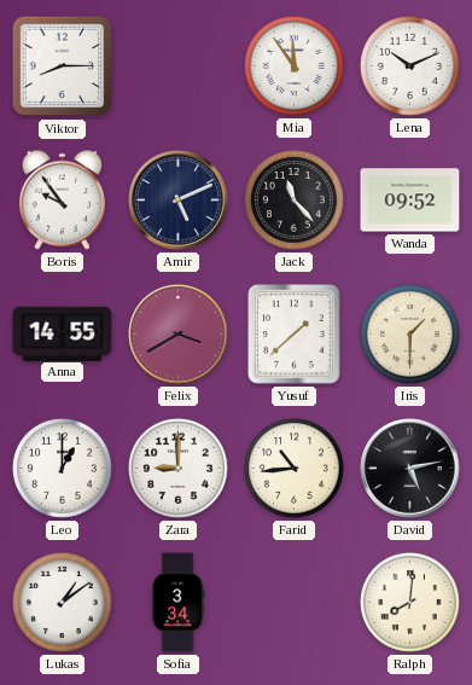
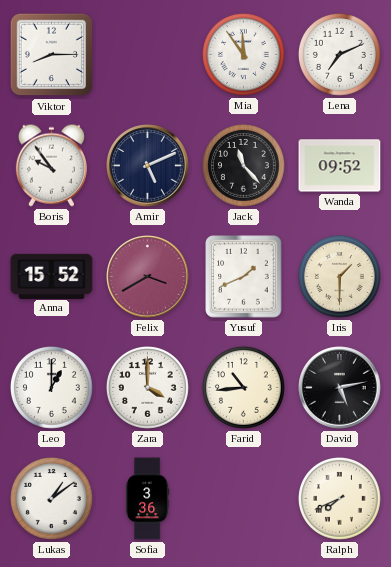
Lena: 10:11 -> 7:11 (339, 54)
Anna: 14:55 -> 15:52 (52, 276)
Yusuf: 1:38 -> 1:41 (244, 277)
Zara: 9:00 -> 4:00 (147, 387)
Sofia: 3:34 -> 3:36 (148, 499)
Ralph: 8:01 -> 7:41 (339, 498)
